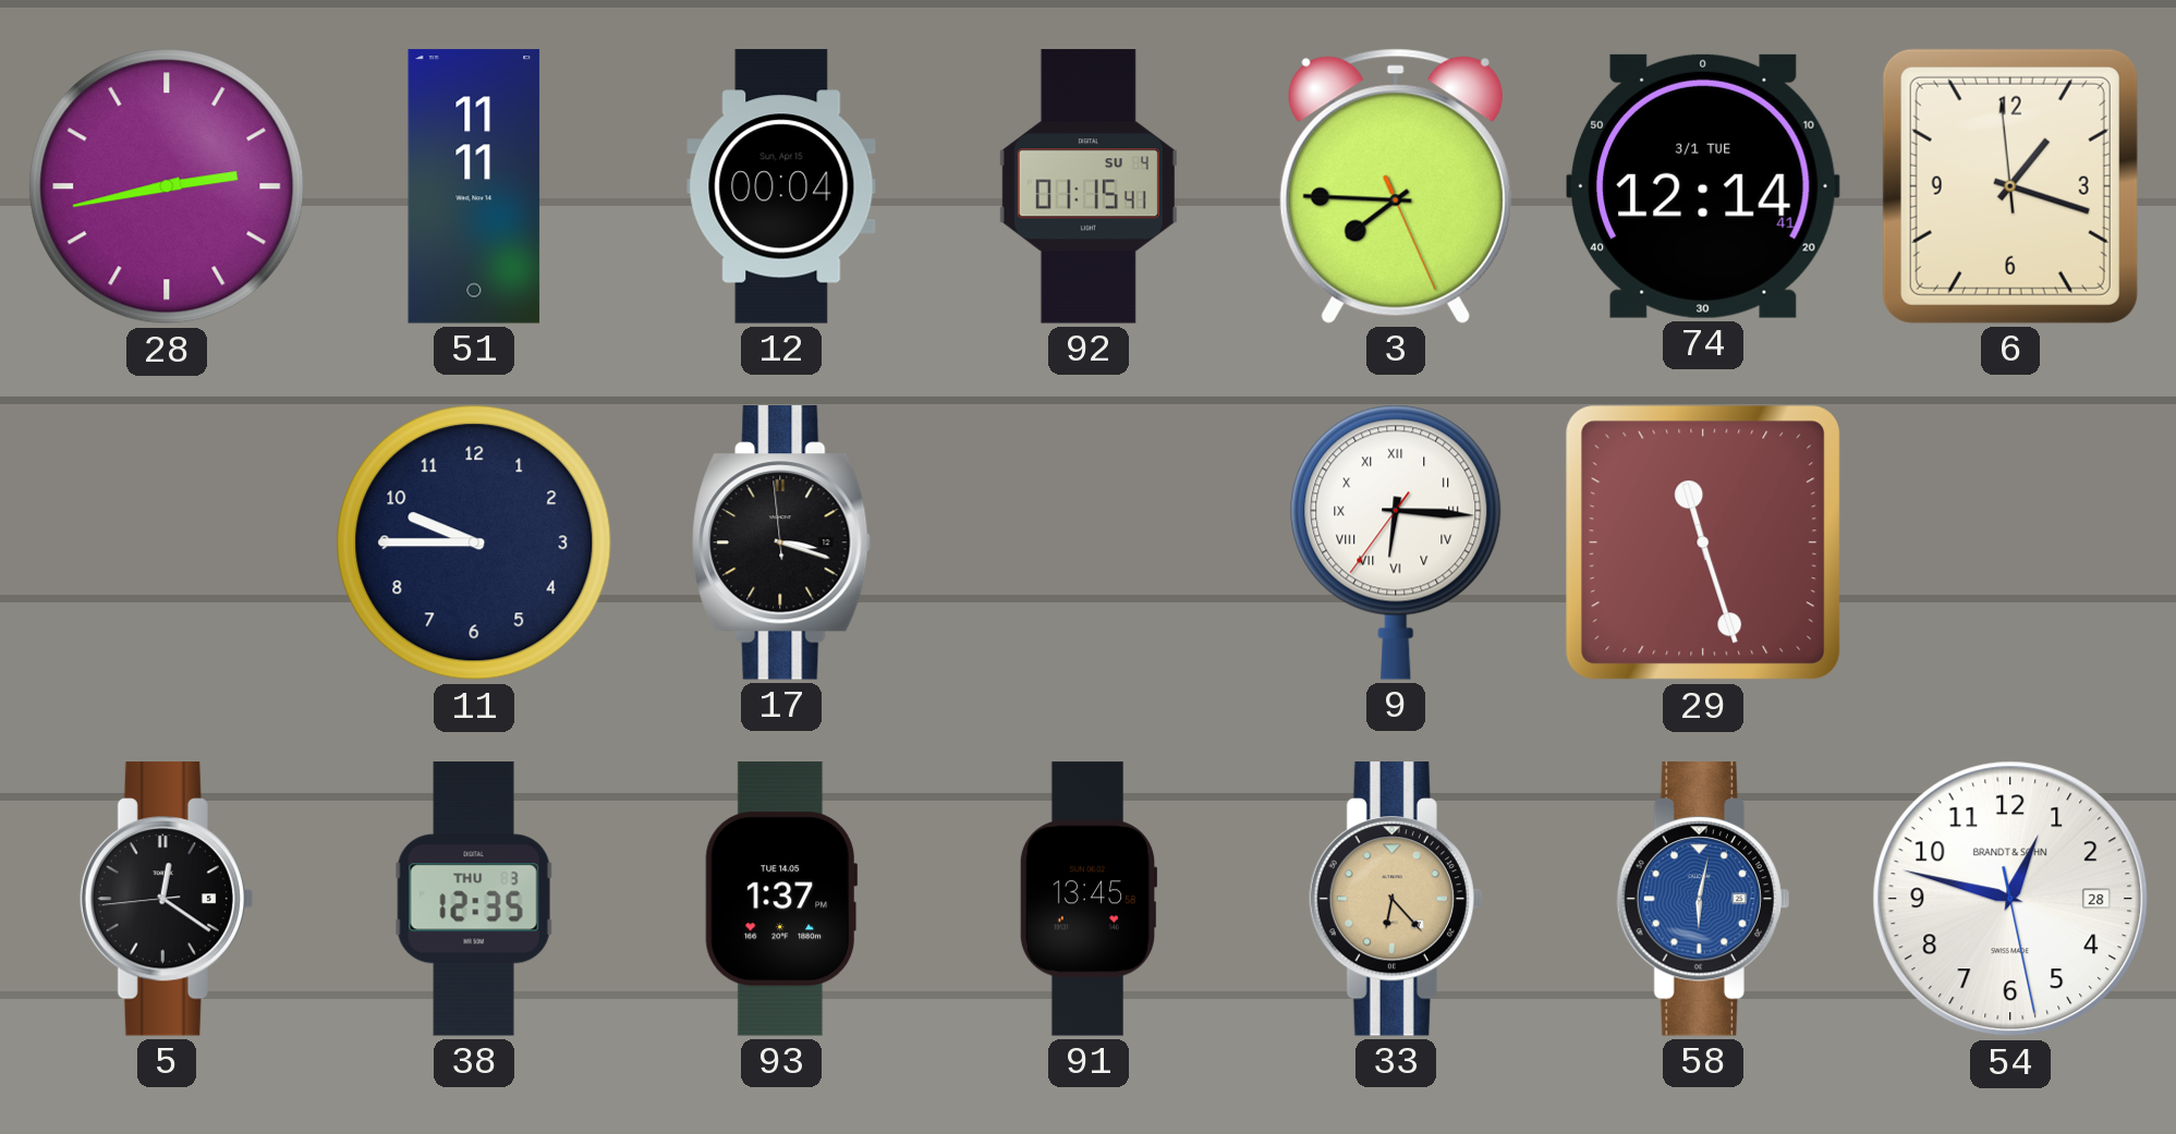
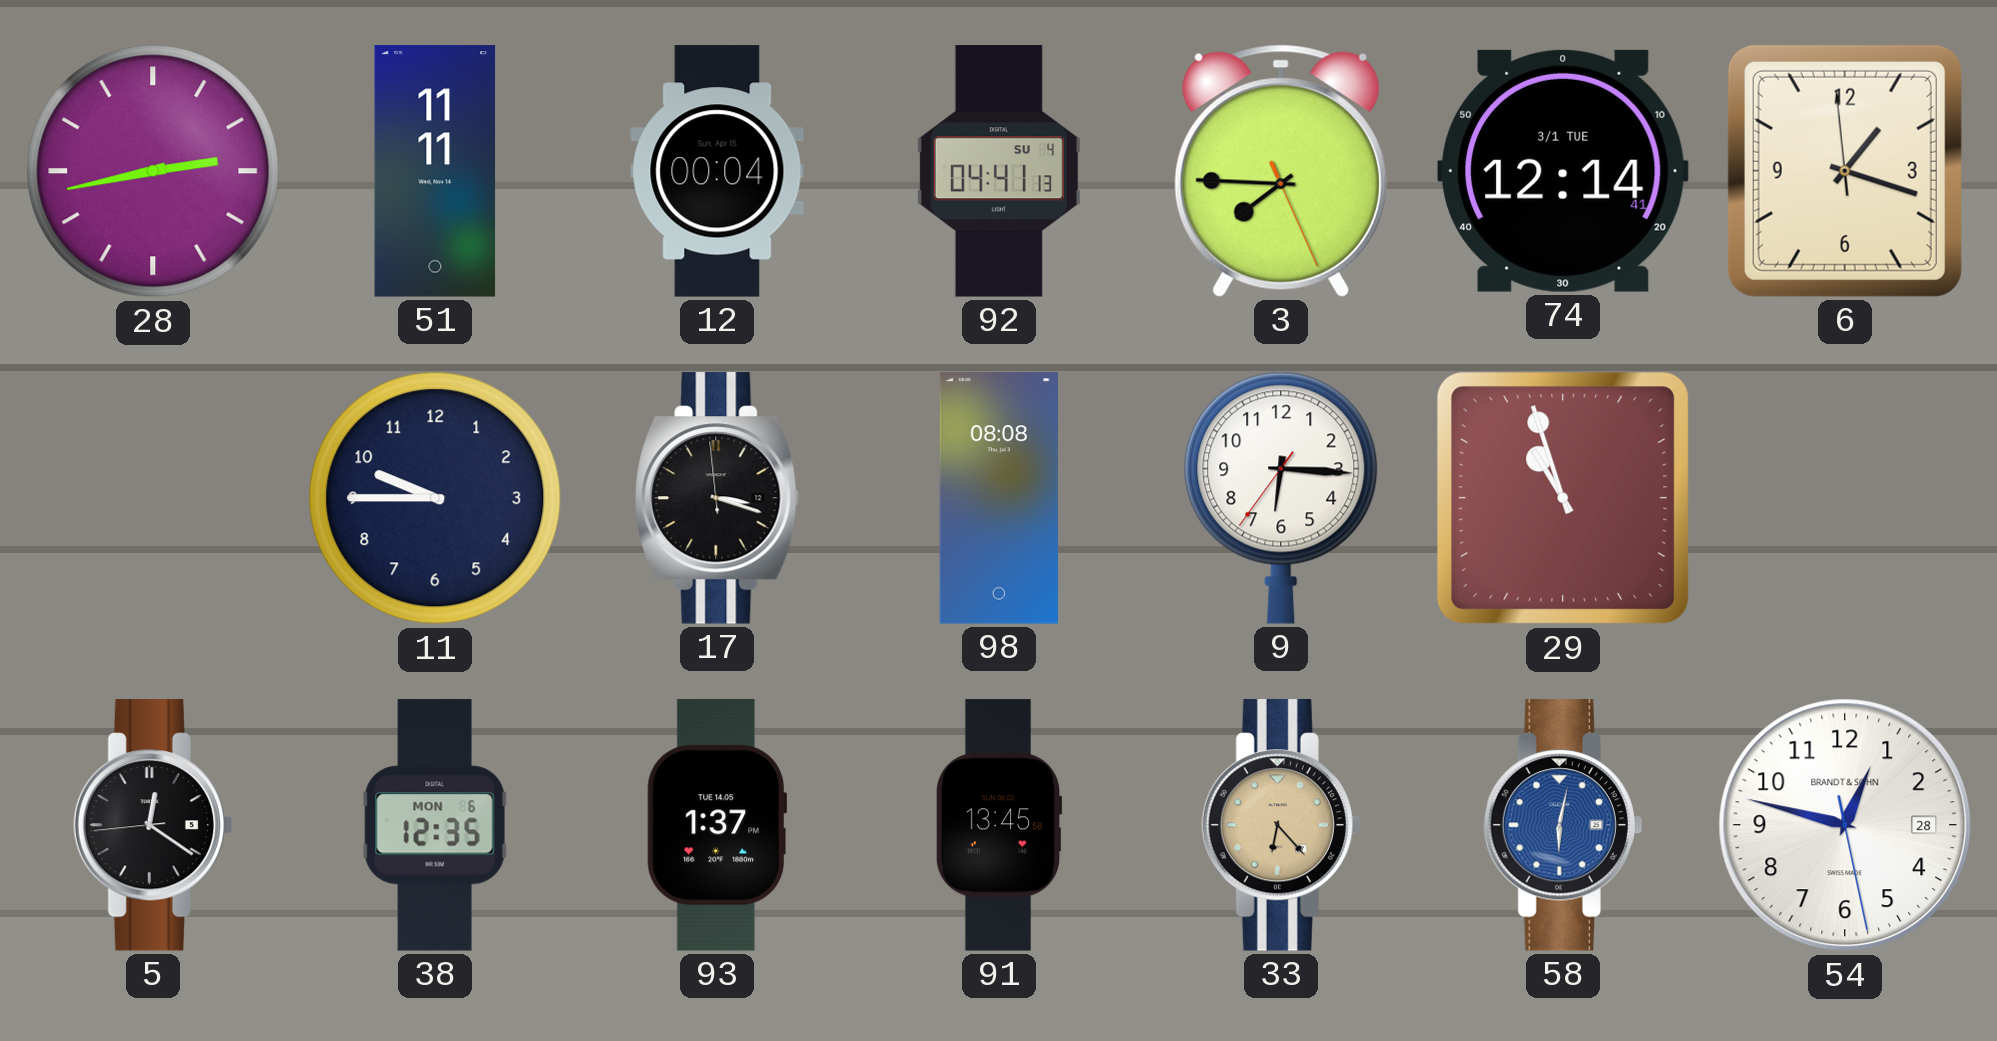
92: 01:15 -> 04:41 (999, 171)
98: none -> 08:08 (999, 498)
9 numerals: Roman -> Arabic (1281, 498)
29: 11:27 -> 10:57 (1563, 498)
38 date: THU 3 -> MON 6 (435, 825)
